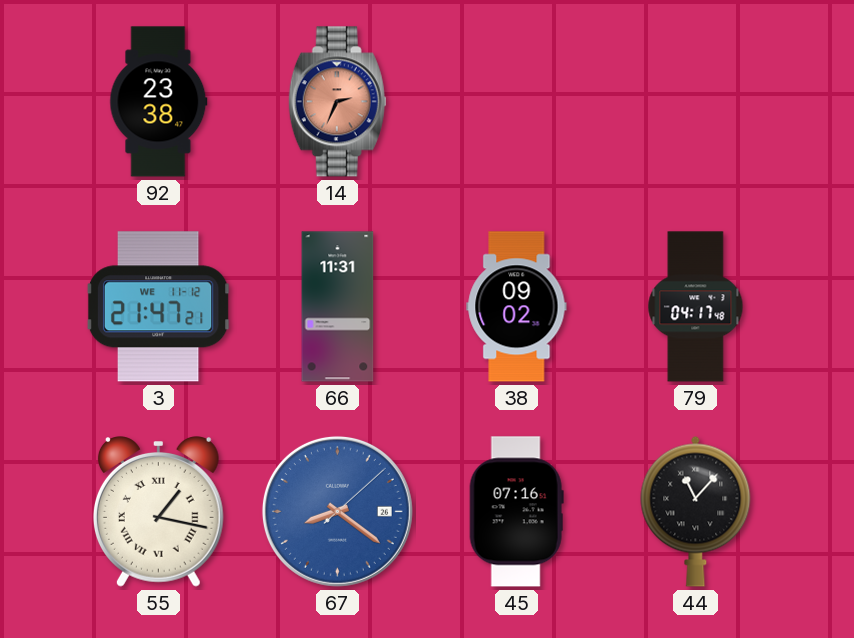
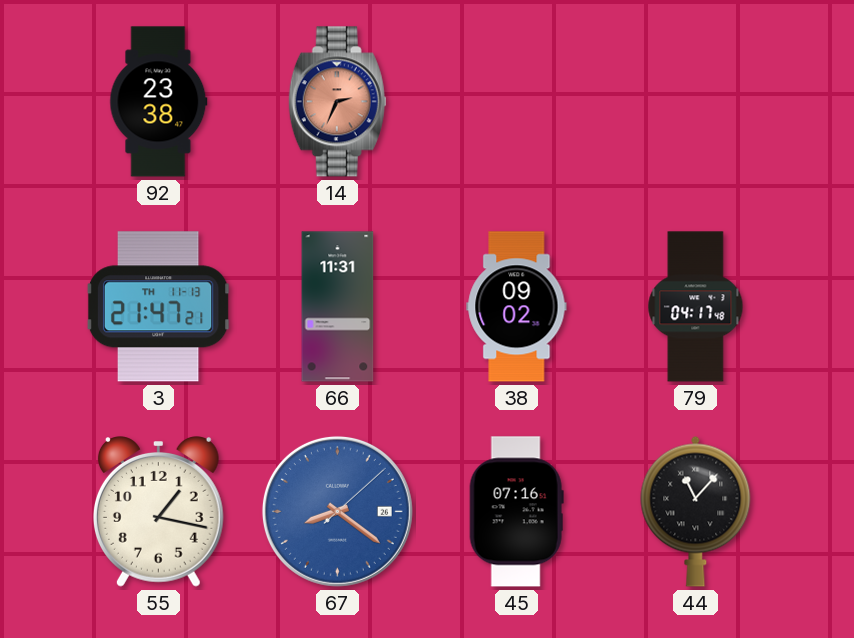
3 date: WE 11-12 -> TH 11-13 (158, 307)
55 numerals: Roman -> Arabic (158, 512)
